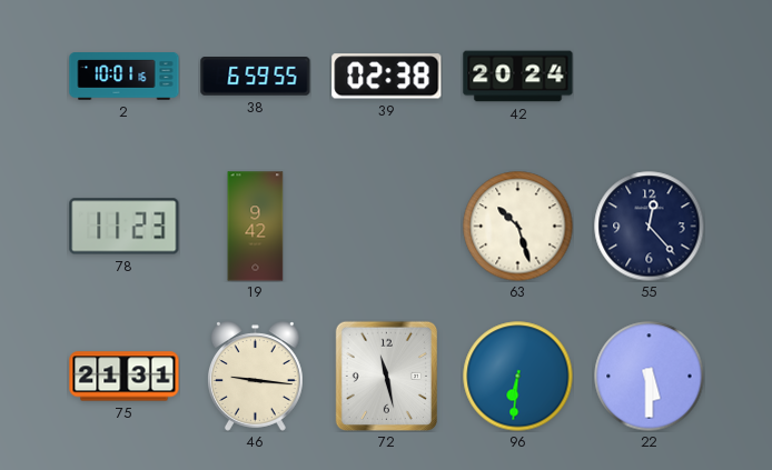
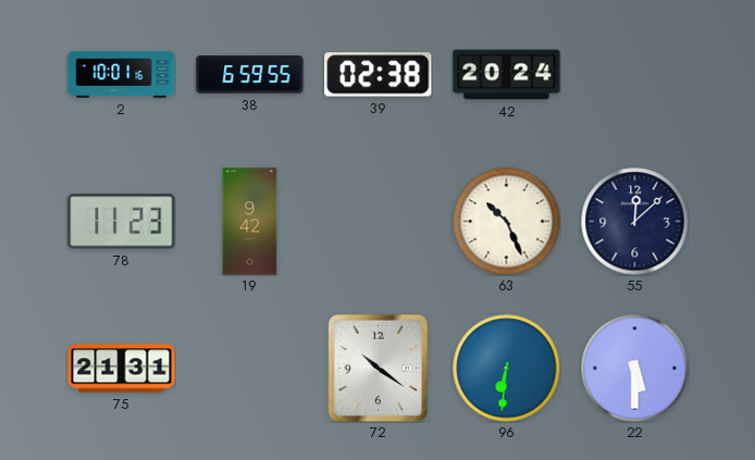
63: 10:27 -> 10:26 (507, 222)
55: 12:23 -> 12:08 (635, 222)
46: 9:16 -> none (256, 377)
72: 11:28 -> 10:21 (378, 368)
